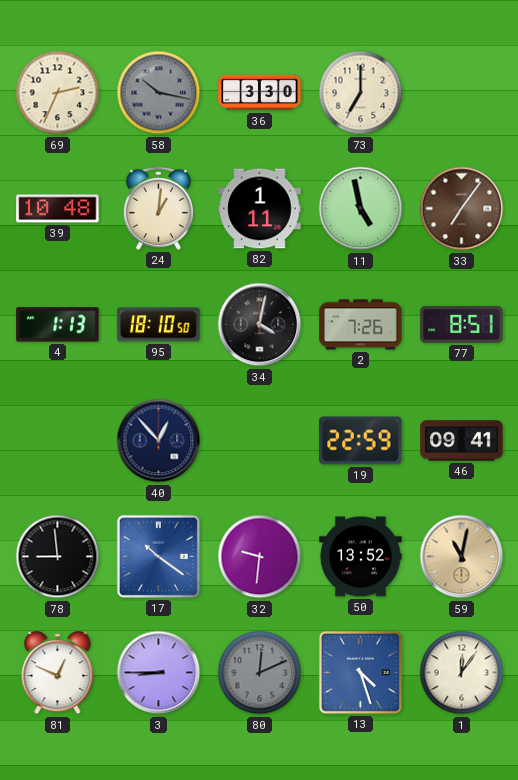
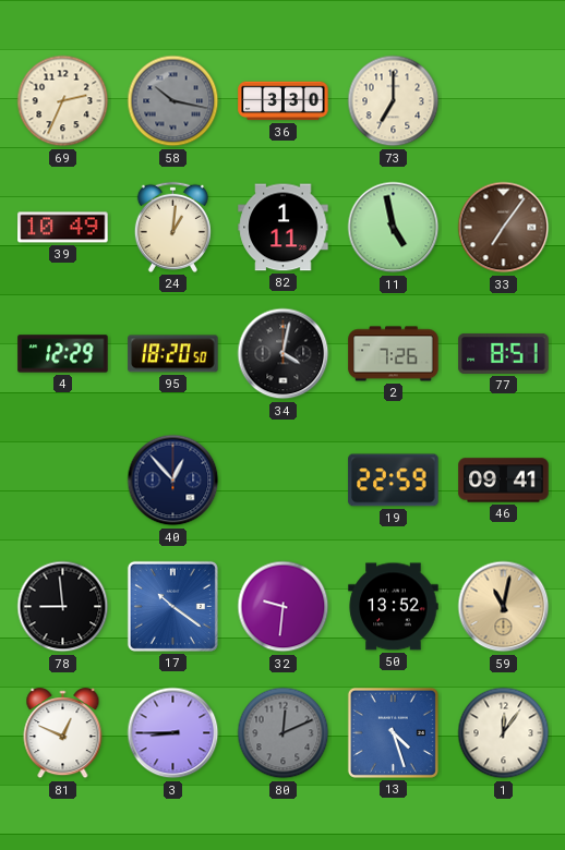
39: 10:48 -> 10:49 (63, 228)
4: 1:13 -> 12:29 (63, 354)
95: 18:10 -> 18:20 (173, 354)
